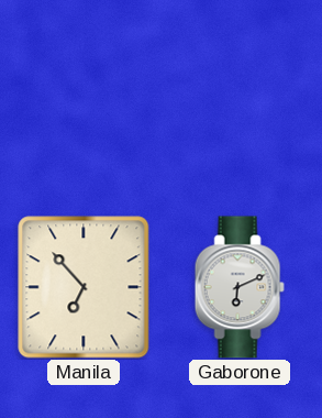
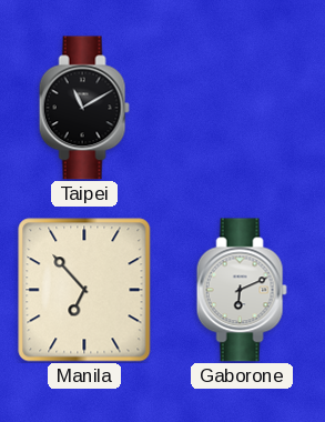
Taipei: none -> 11:10 (84, 108)
